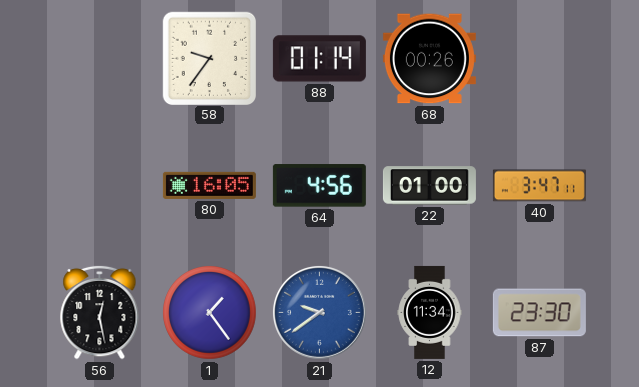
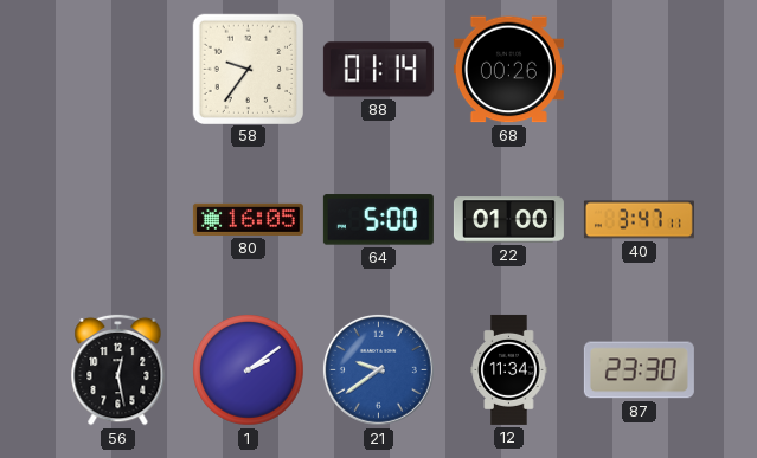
64: 4:56 -> 5:00 (378, 220)
1: 1:24 -> 2:09 (249, 370)
